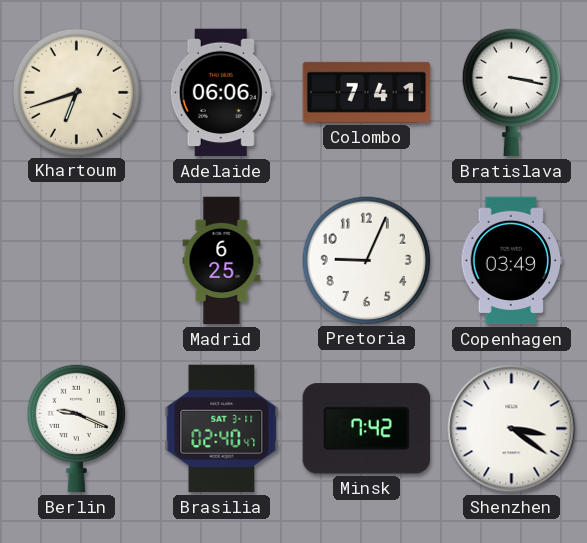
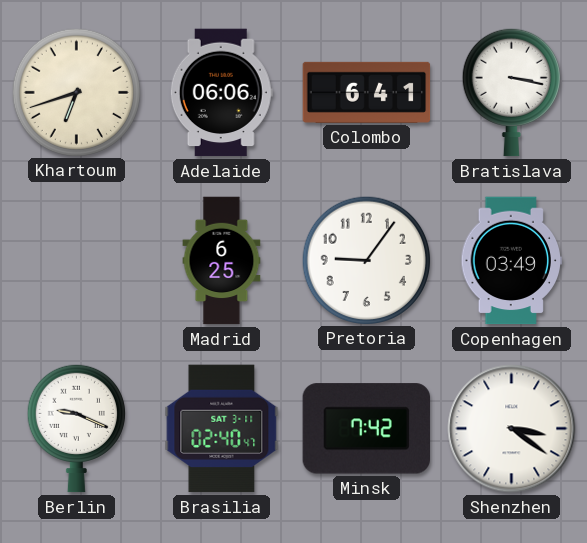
Colombo: 7:41 -> 6:41 (367, 92)
Pretoria: 9:04 -> 9:06 (366, 260)
